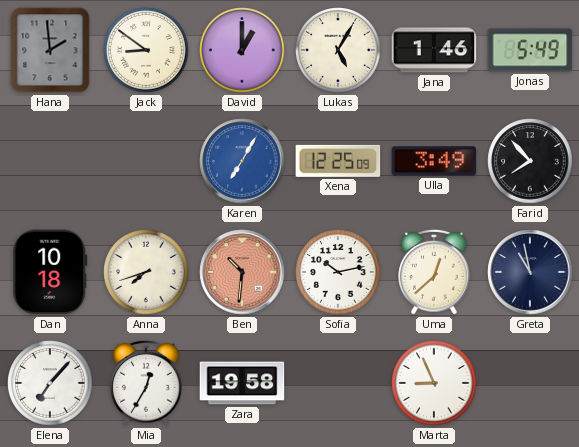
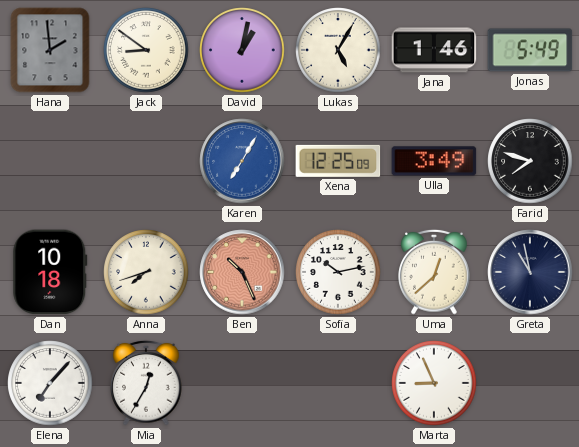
David: 1:00 -> 1:02 (242, 50)
Farid: 7:53 -> 7:48 (530, 161)
Ben: 10:31 -> 10:26 (242, 272)
Zara: 19:58 -> none (242, 383)
